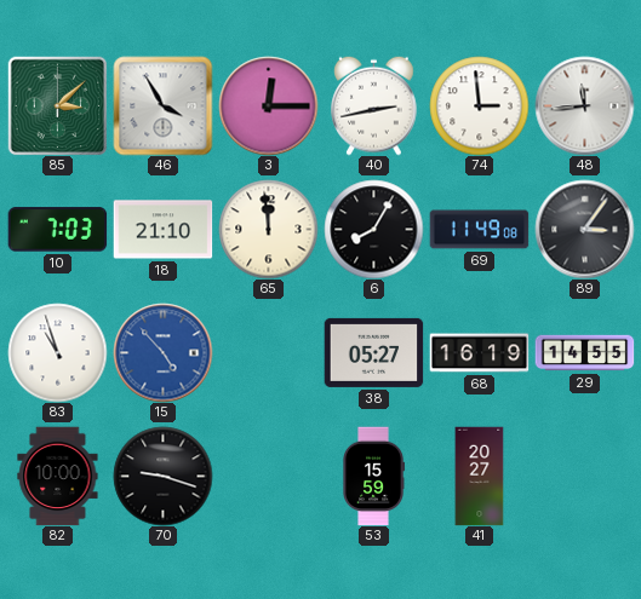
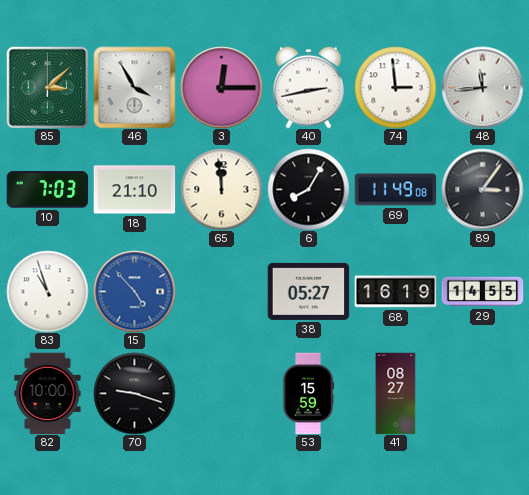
41: 20:27 -> 08:27 (396, 393)
